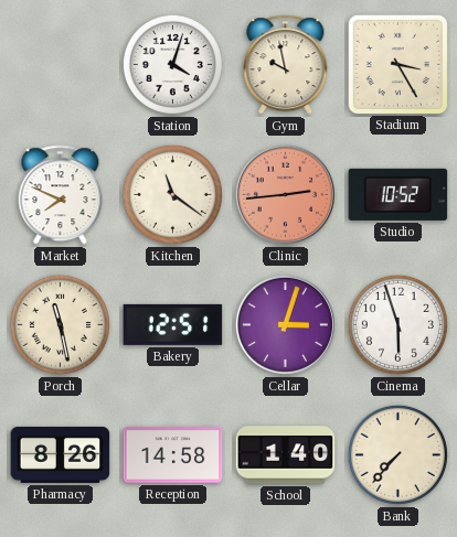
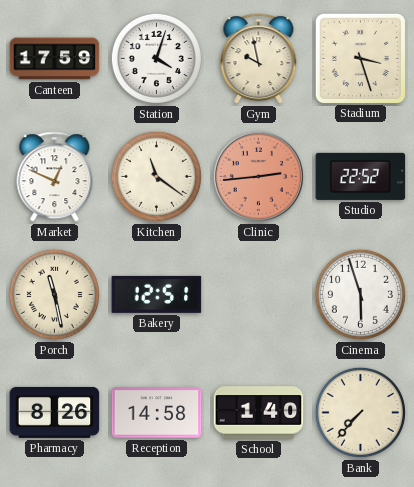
Canteen: none -> 17:59 (55, 59)
Stadium: 3:25 -> 3:27 (360, 58)
Market: 7:49 -> 12:49 (55, 177)
Studio: 10:52 -> 22:52 (361, 176)
Cellar: 3:03 -> none (285, 324)
